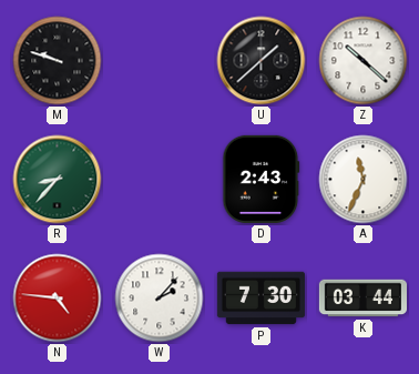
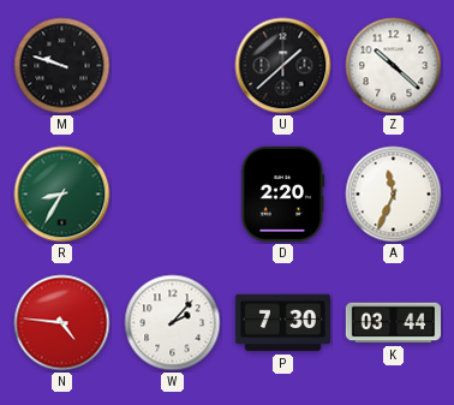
R: 8:37 -> 8:35 (62, 195)
D: 2:43 -> 2:20 (283, 193)
